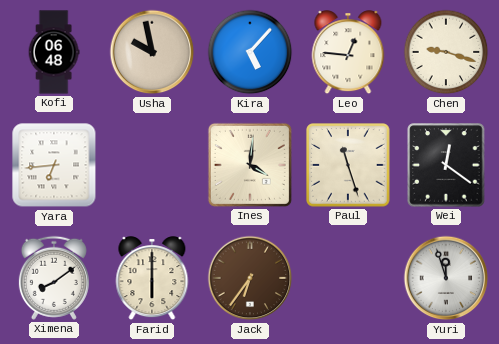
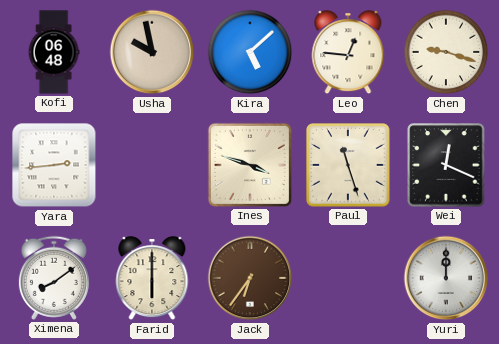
Kira: 5:07 -> 5:08 (250, 52)
Yara: 6:44 -> 2:44 (54, 165)
Ines: 4:01 -> 3:48 (250, 165)
Wei: 12:21 -> 12:19 (446, 165)
Yuri: 11:57 -> 12:00 (446, 278)
